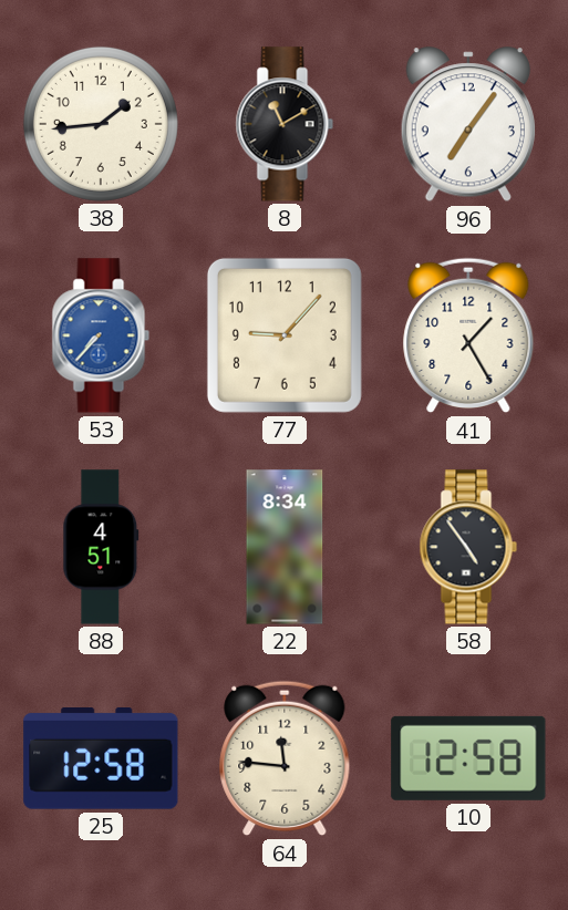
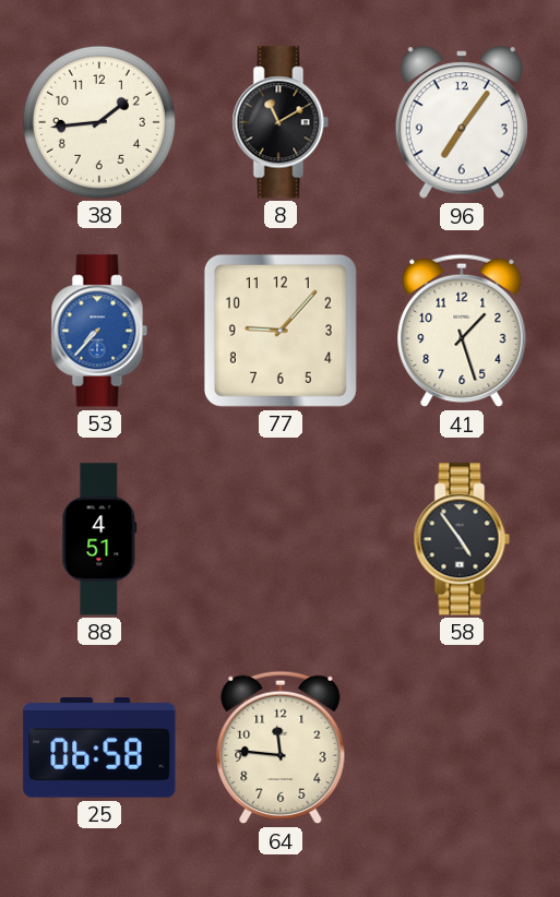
41: 1:25 -> 1:27 (462, 331)
22: 8:34 -> none (285, 547)
25: 12:58 -> 06:58 (99, 749)
10: 12:58 -> none (468, 758)
